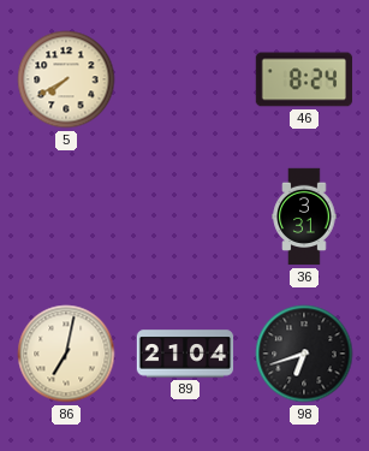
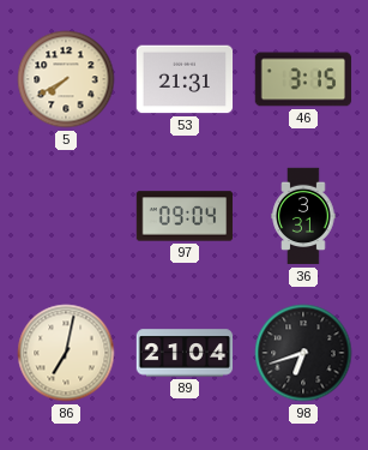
53: none -> 21:31 (185, 79)
46: 8:24 -> 3:15 (303, 79)
97: none -> 09:04 (185, 216)
